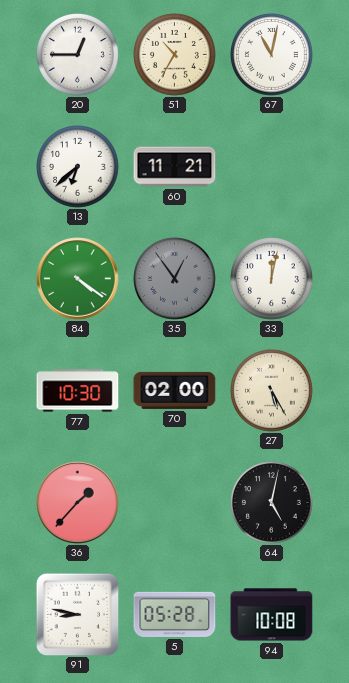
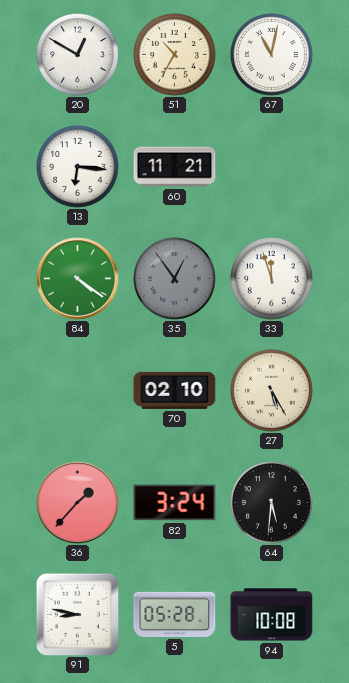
20: 12:45 -> 12:50 (78, 55)
13: 6:38 -> 6:16 (78, 167)
33: 12:02 -> 11:57 (272, 279)
77: 10:30 -> none (78, 391)
70: 02:00 -> 02:10 (175, 390)
82: none -> 3:24 (175, 503)
64: 5:02 -> 5:31 (272, 503)
